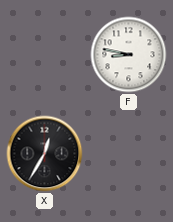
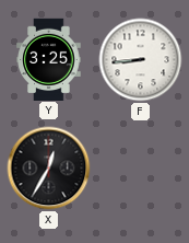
Y: none -> 3:25 (49, 59)
F: 8:47 -> 8:44 (141, 60)
